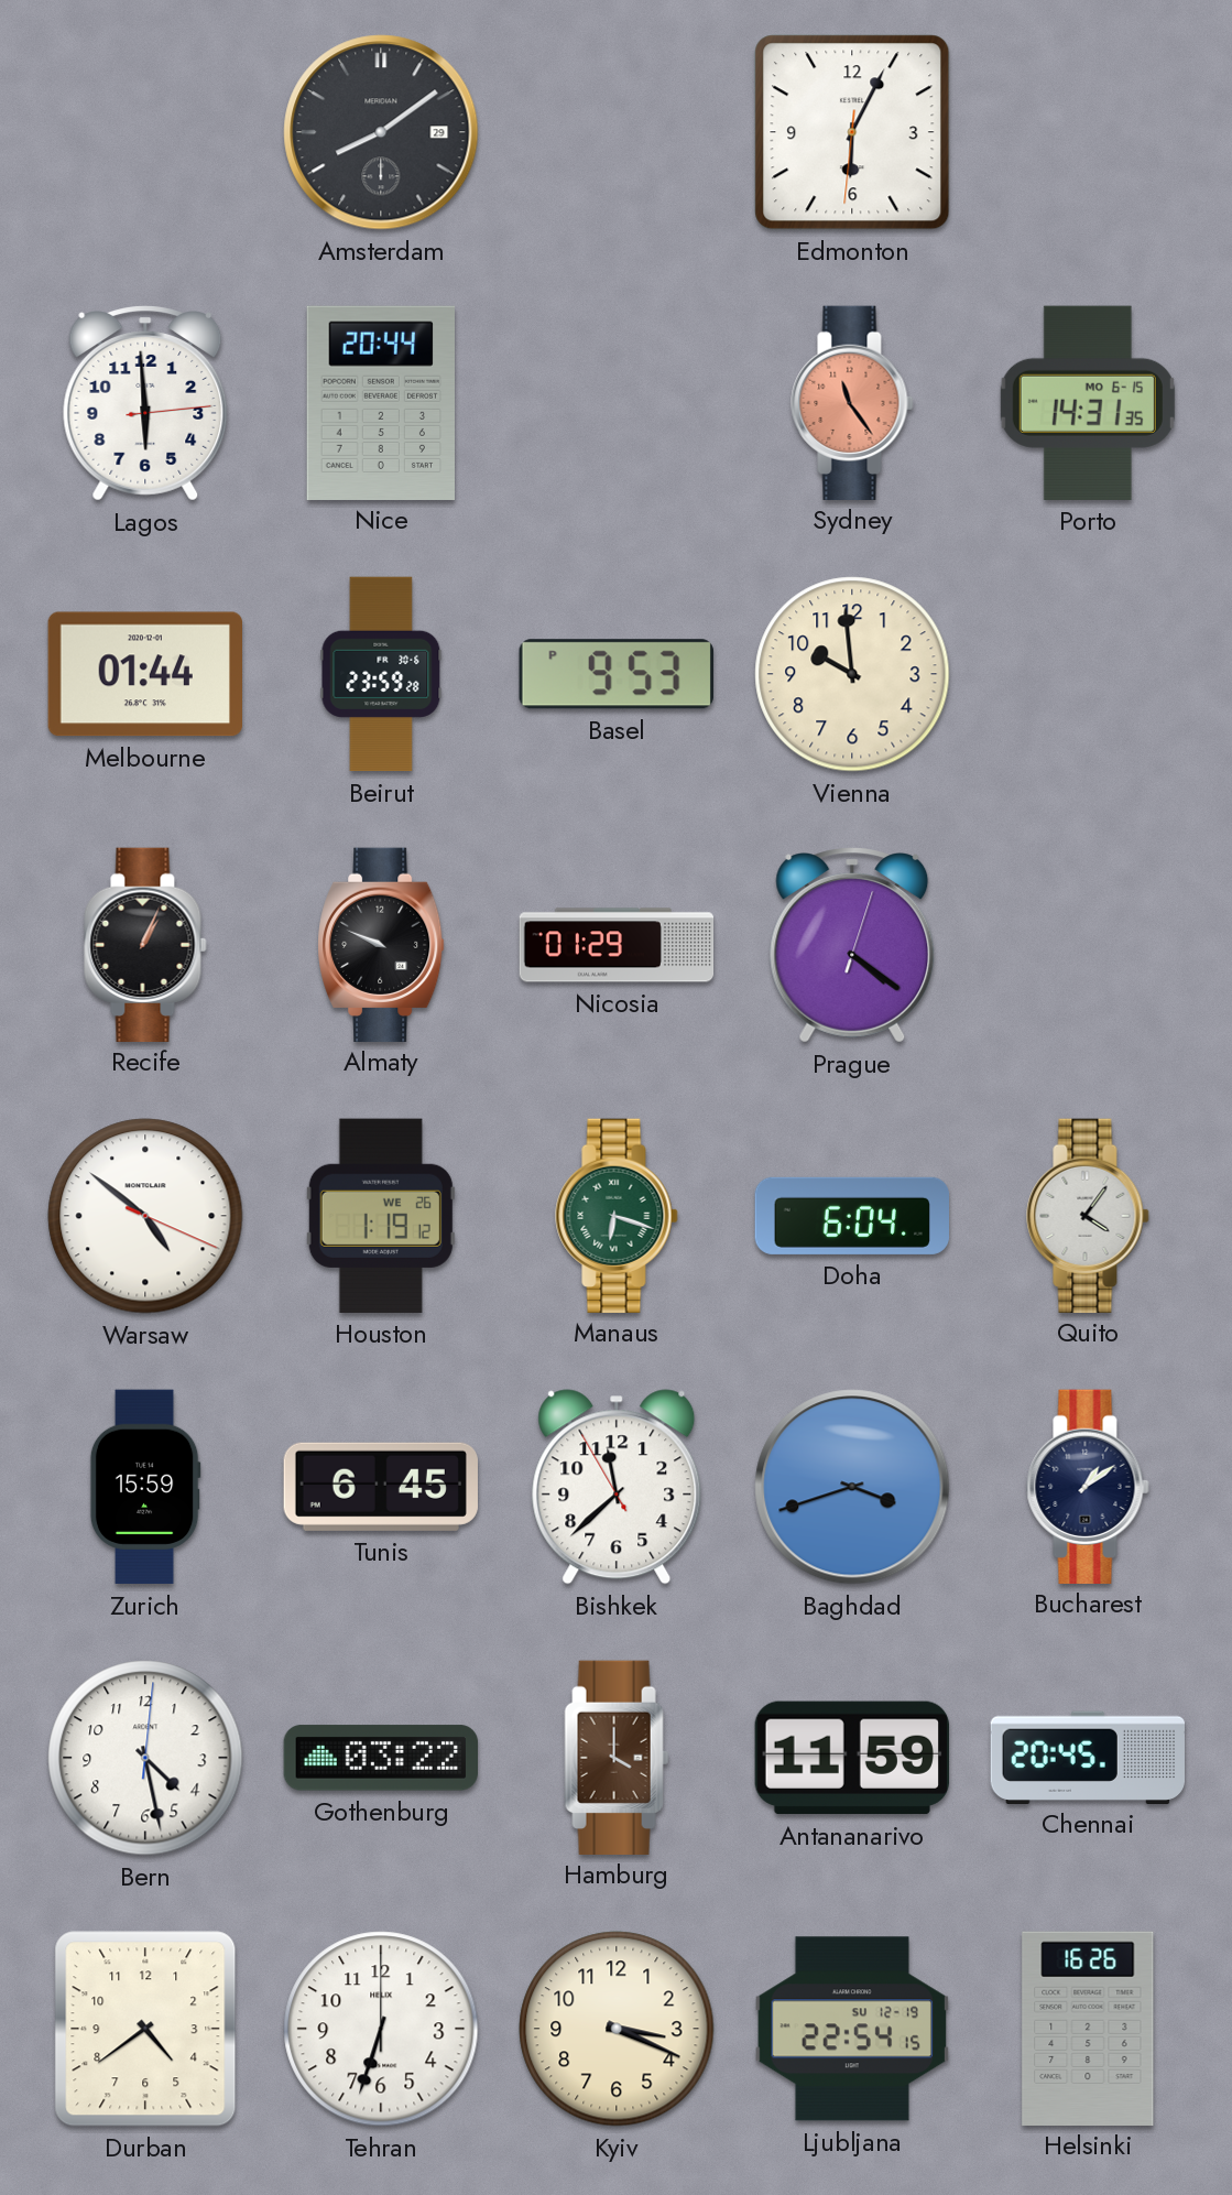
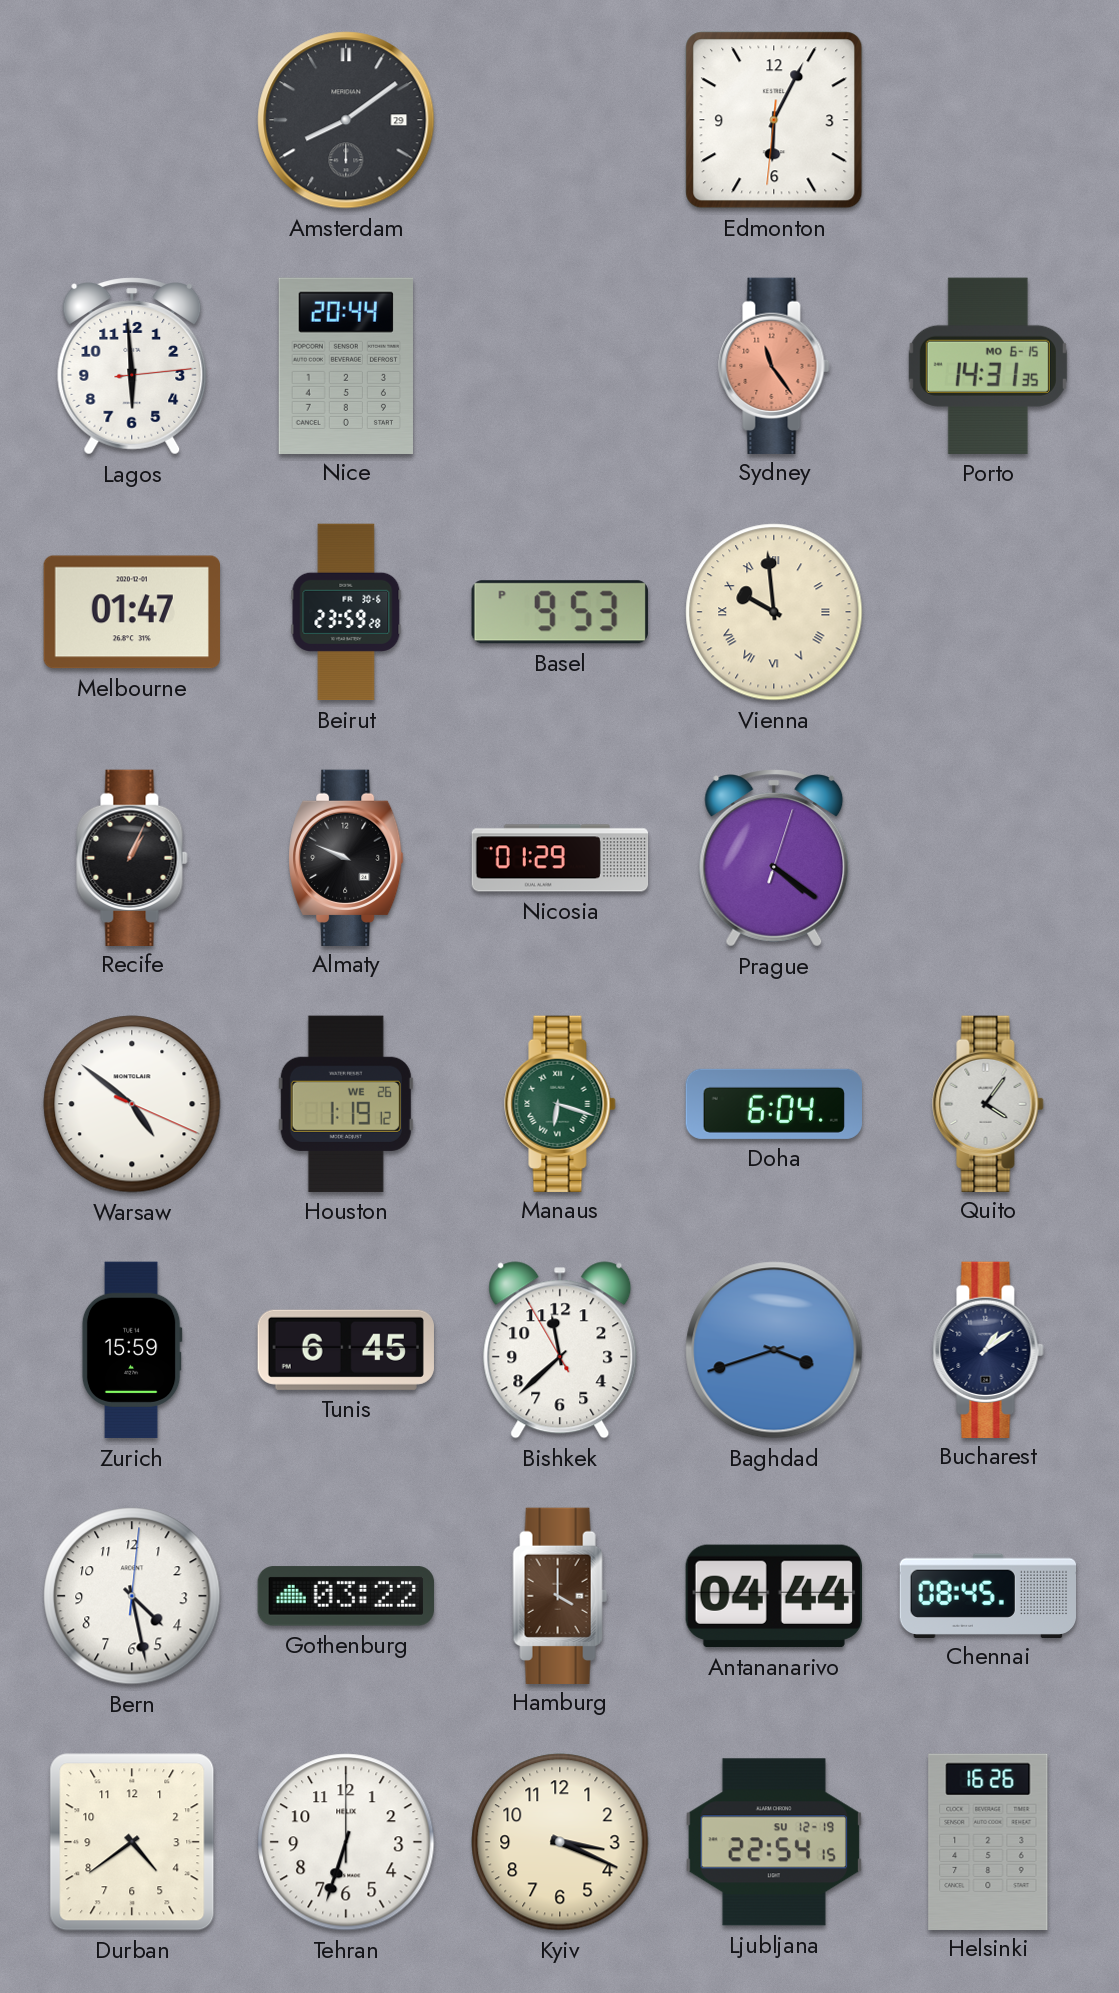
Melbourne: 01:44 -> 01:47 (131, 612)
Vienna numerals: Arabic -> Roman (774, 612)
Antananarivo: 11:59 -> 04:44 (774, 1596)
Chennai: 20:45 -> 08:45 (987, 1595)
